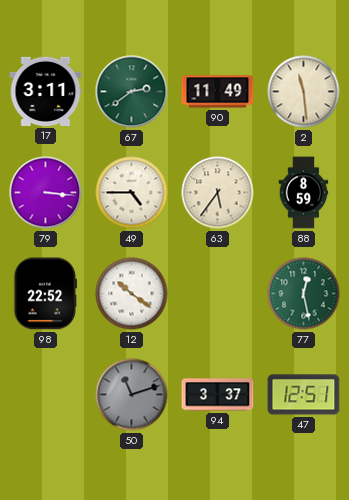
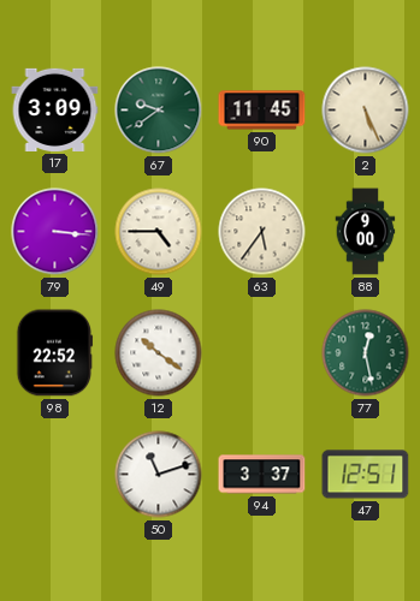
17: 3:11 -> 3:09 (55, 109)
67: 2:39 -> 9:39 (159, 111)
90: 11:49 -> 11:45 (262, 111)
2: 11:29 -> 5:26 (366, 111)
88: 8:59 -> 9:00 (366, 232)
50 dial: grey -> white (159, 475)
